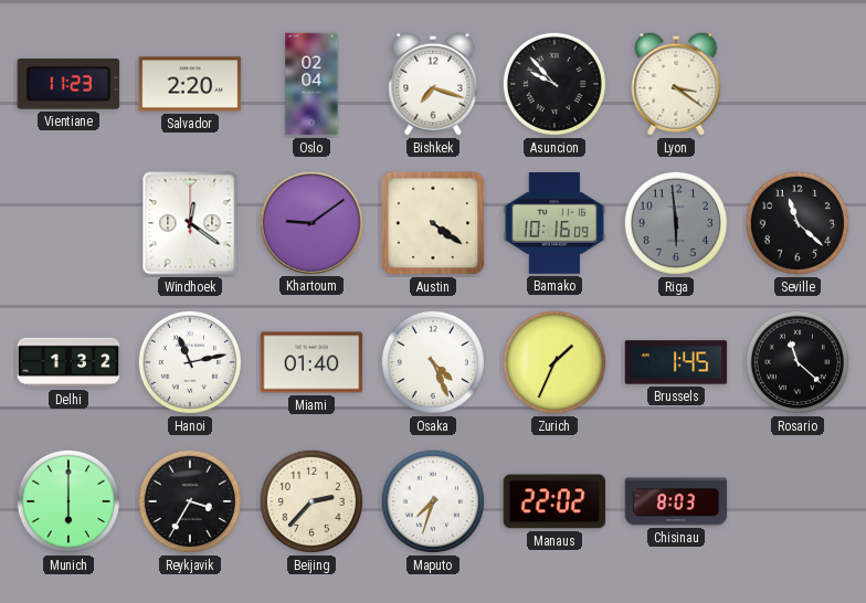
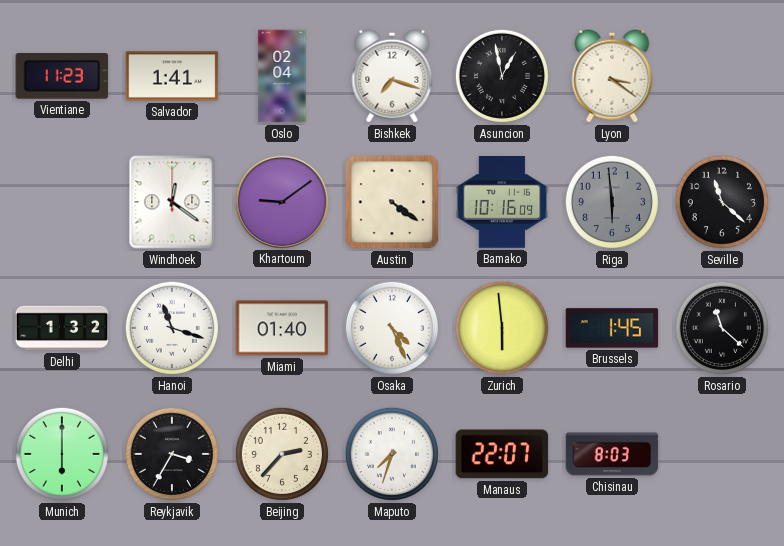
Salvador: 2:20 -> 1:41 (172, 76)
Asuncion: 9:53 -> 12:58 (502, 76)
Hanoi: 11:13 -> 11:18 (172, 328)
Zurich: 1:34 -> 5:59 (502, 328)
Manaus: 22:02 -> 22:07 (502, 454)
